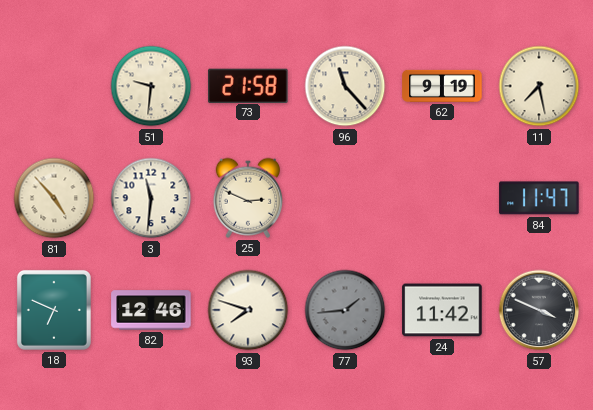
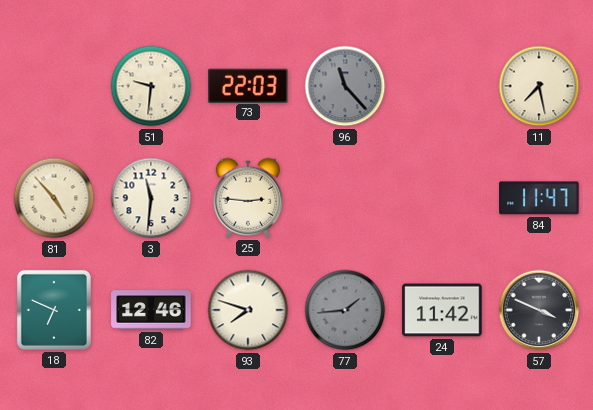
73: 21:58 -> 22:03 (248, 85)
96 dial: cream -> grey (345, 86)
62: 9:19 -> none (442, 86)
25: 2:49 -> 2:46 (247, 198)
